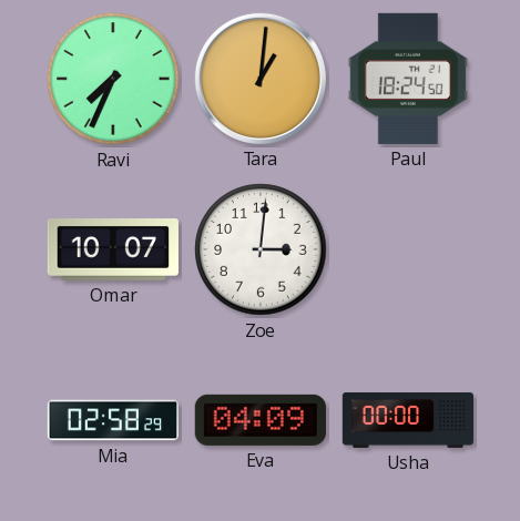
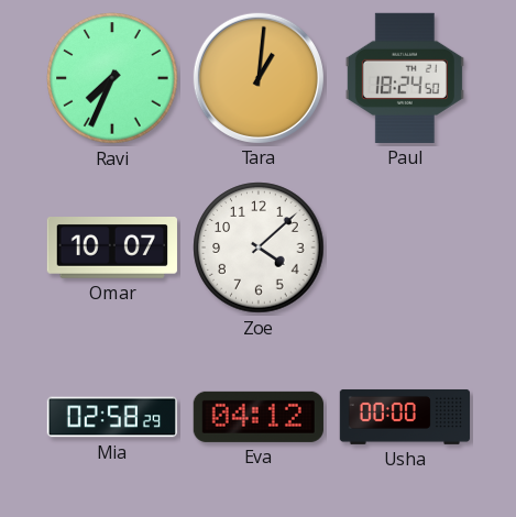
Zoe: 3:01 -> 4:08 (259, 248)
Eva: 04:09 -> 04:12 (259, 417)
